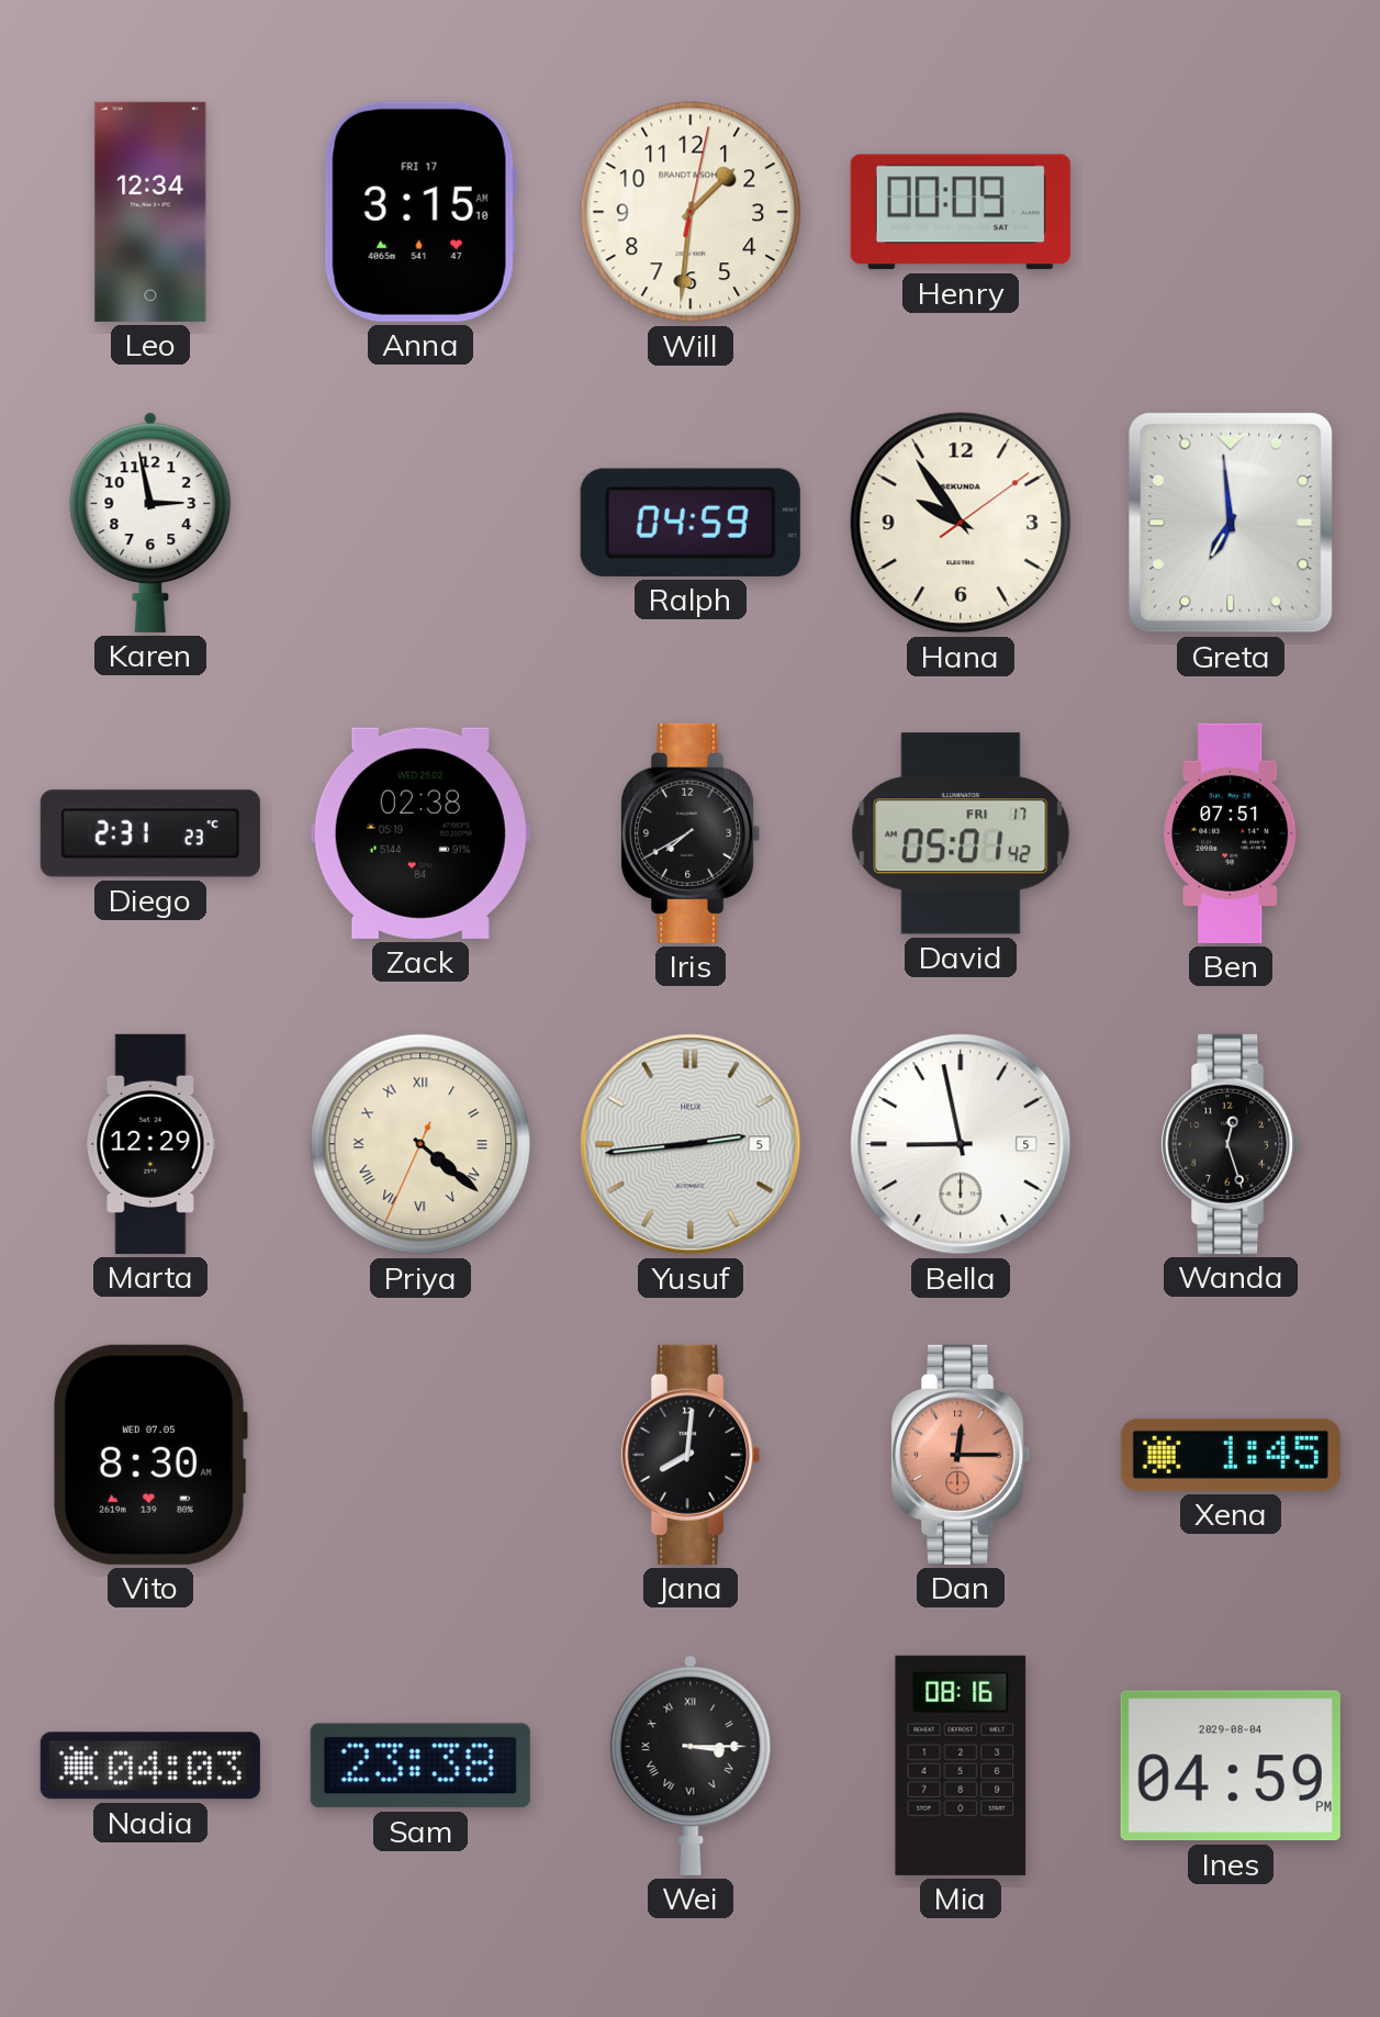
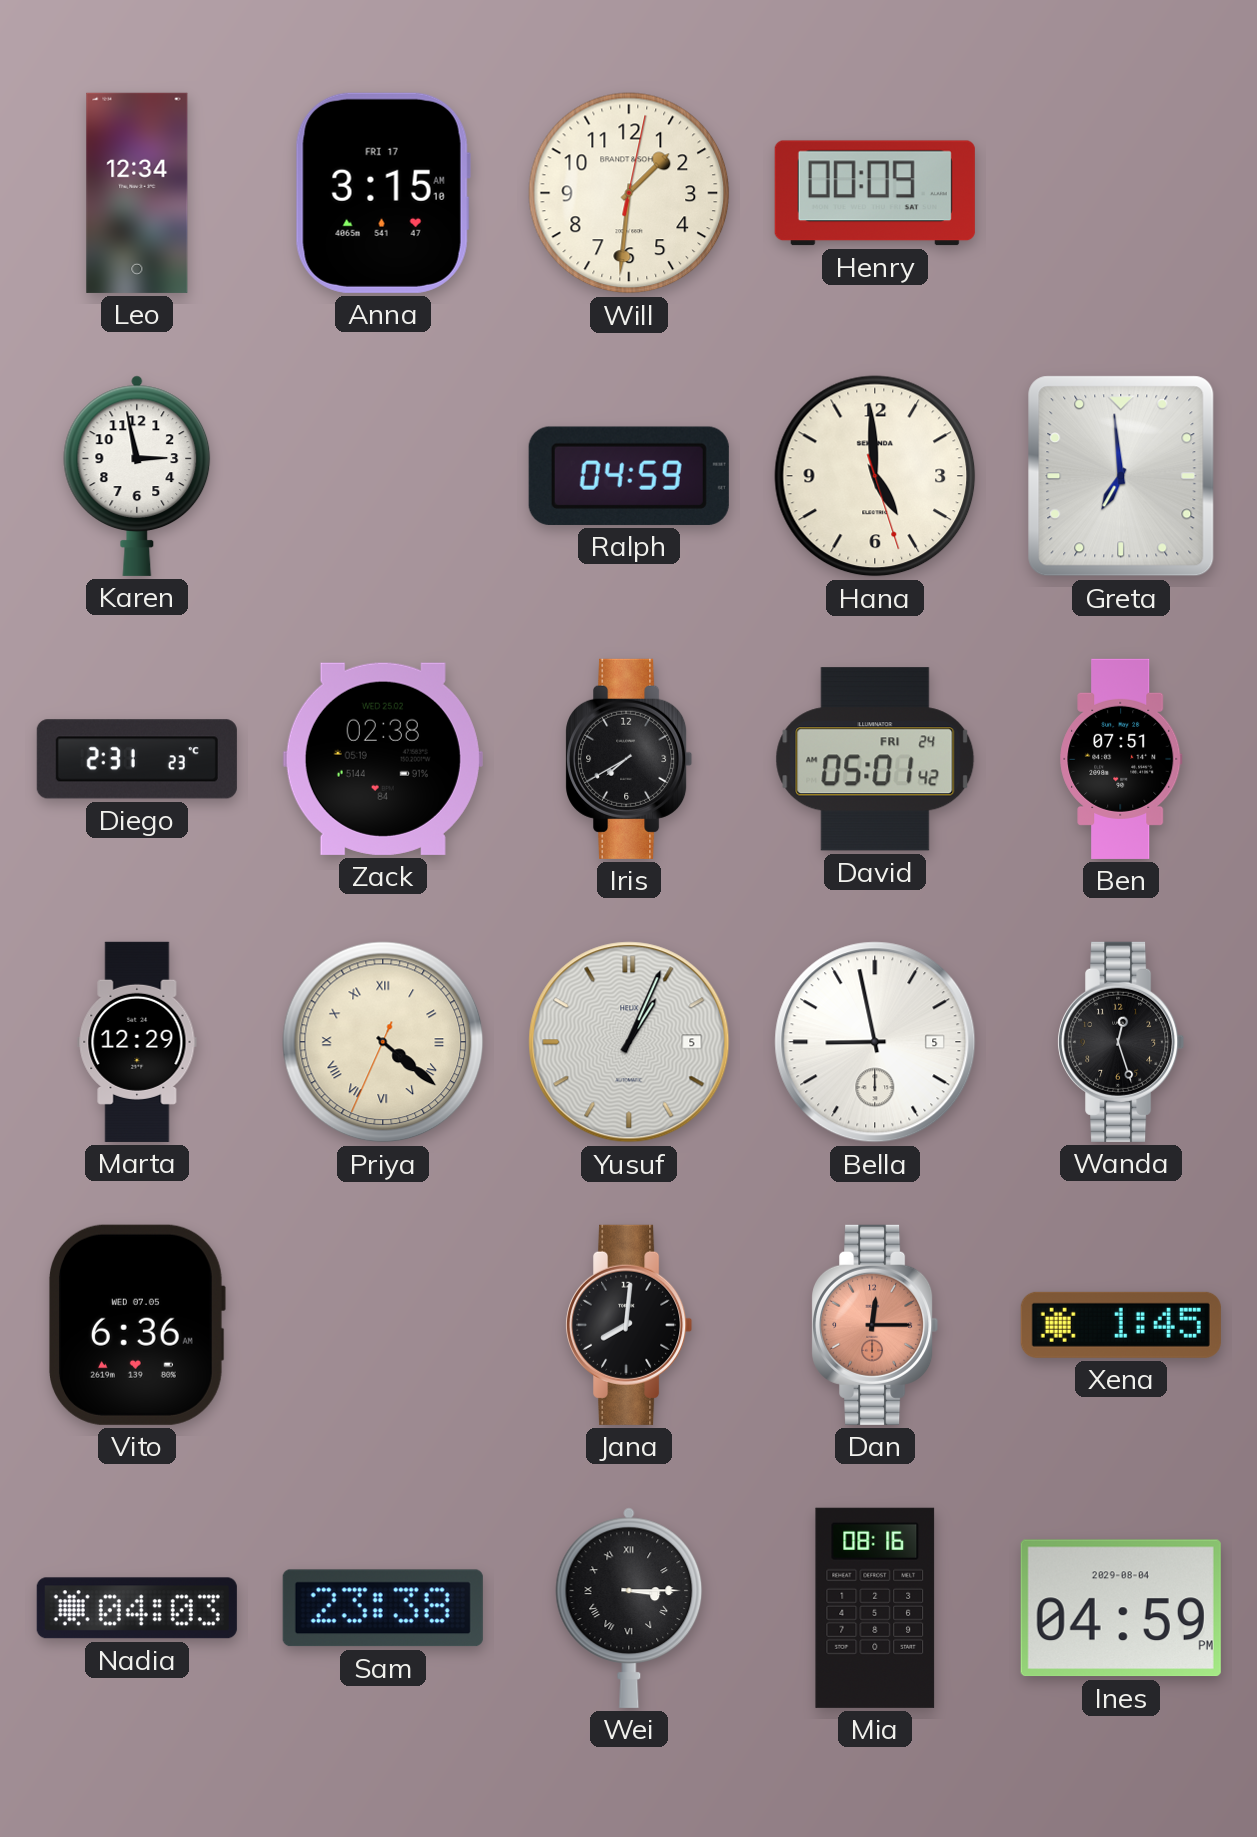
Hana: 9:54 -> 4:59 (875, 476)
David date: FRI 17 -> FRI 24 (875, 759)
Yusuf: 2:44 -> 1:04 (629, 1042)
Vito: 8:30 -> 6:36 (137, 1325)
